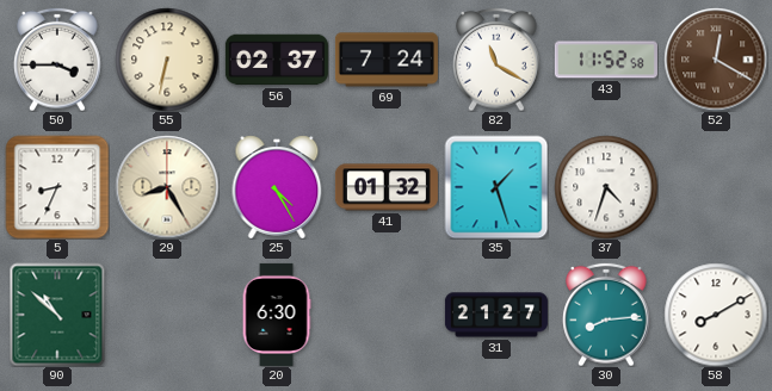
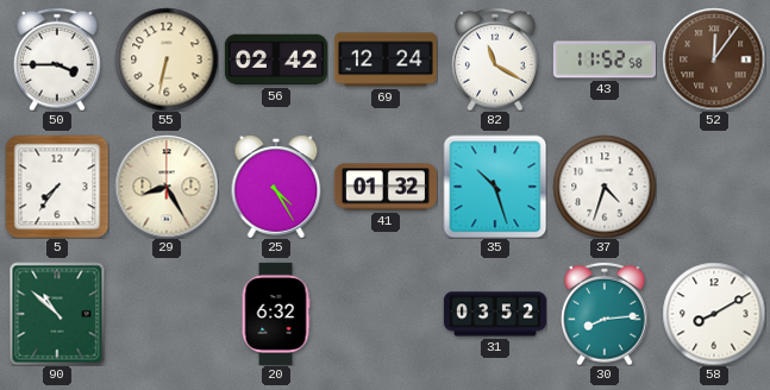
56: 02:37 -> 02:42 (276, 59)
69: 7:24 -> 12:24 (386, 59)
52: 12:20 -> 12:06 (714, 59)
5: 8:34 -> 7:36 (57, 187)
35: 1:27 -> 10:27 (495, 187)
20: 6:30 -> 6:32 (276, 314)
31: 21:27 -> 03:52 (495, 314)
